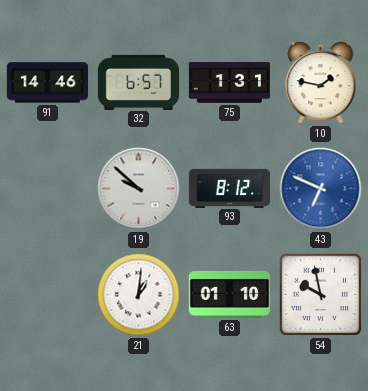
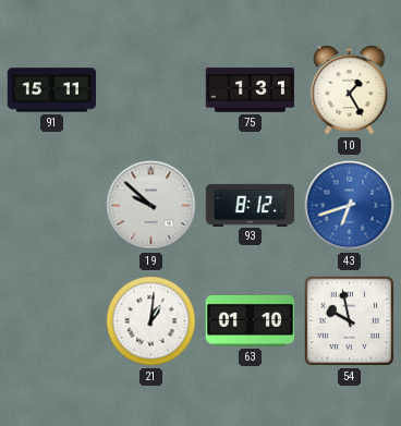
91: 14:46 -> 15:11 (52, 90)
32: 6:57 -> none (139, 82)
10: 1:47 -> 1:25 (350, 90)
43: 6:49 -> 6:42 (350, 206)
